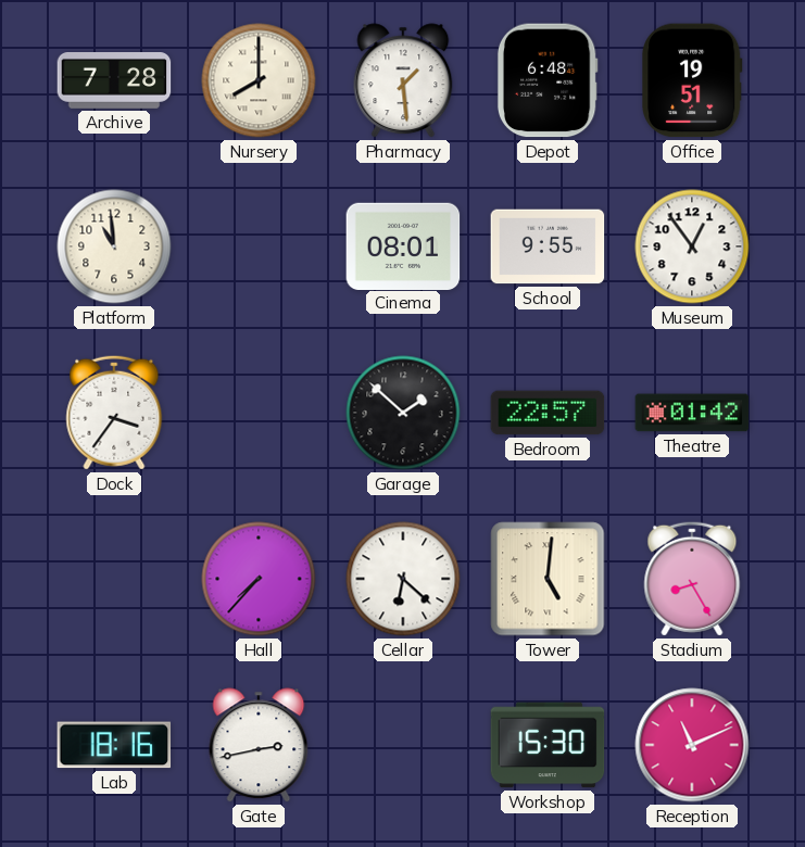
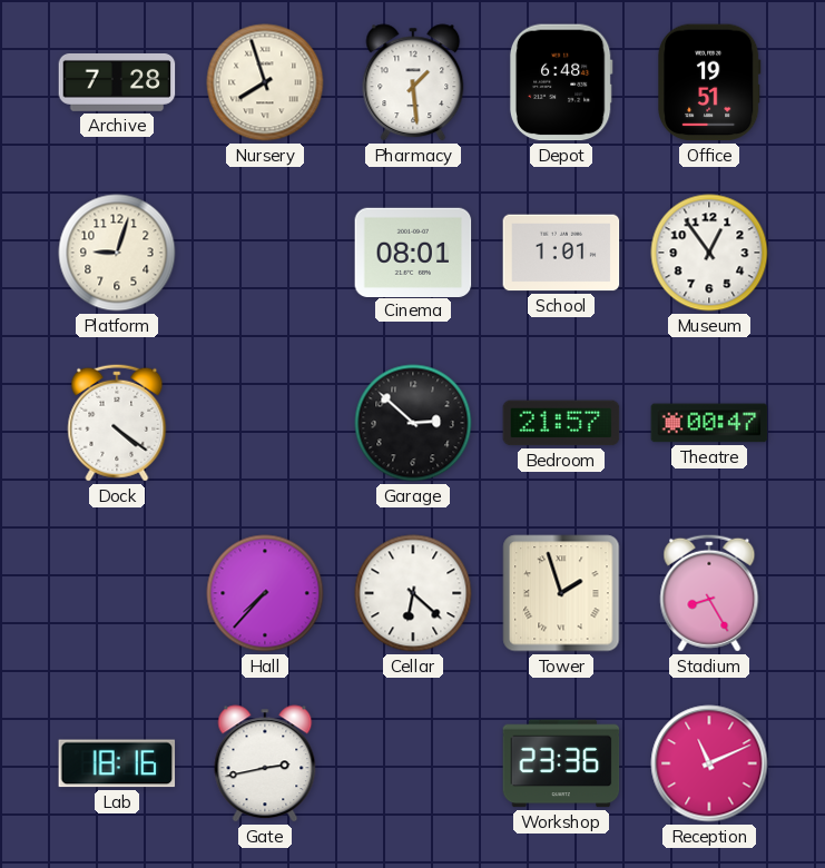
Nursery: 8:00 -> 7:57 (265, 82)
Platform: 10:59 -> 9:03 (117, 253)
School: 9:55 -> 1:01 (561, 253)
Dock: 3:36 -> 4:21 (117, 423)
Garage: 1:52 -> 2:52 (413, 423)
Bedroom: 22:57 -> 21:57 (561, 423)
Theatre: 01:42 -> 00:47 (709, 423)
Tower: 5:01 -> 1:57 (561, 593)
Workshop: 15:30 -> 23:36 (561, 763)
